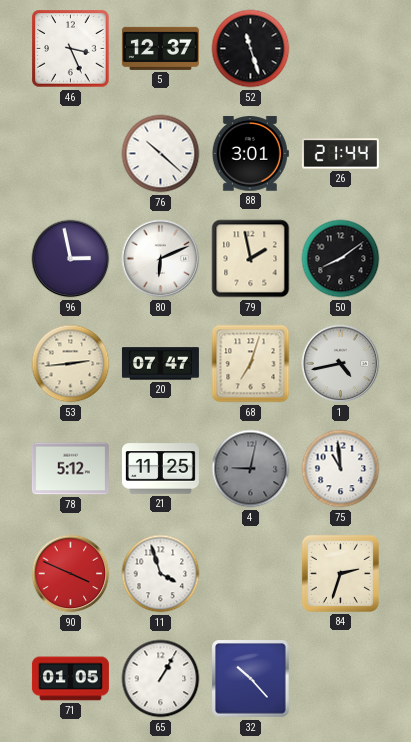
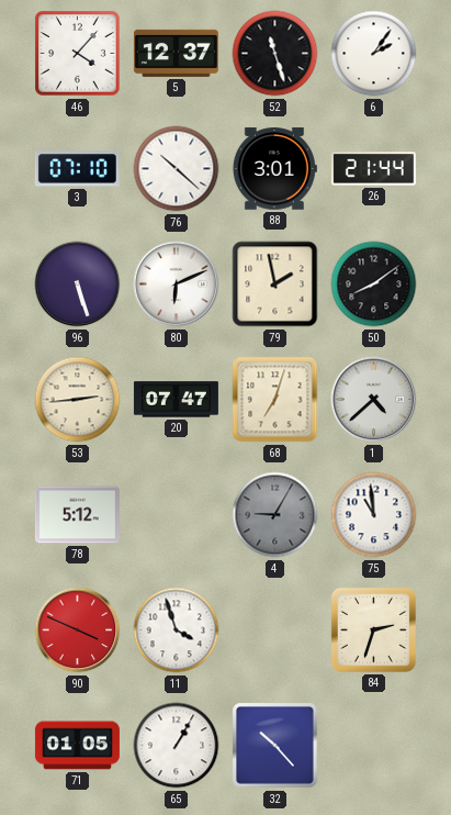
46: 3:26 -> 4:07 (78, 54)
6: none -> 2:06 (374, 54)
3: none -> 07:10 (77, 169)
96: 2:58 -> 5:27 (78, 284)
1: 4:43 -> 4:38 (374, 400)
21: 11:25 -> none (160, 469)
4: 9:02 -> 9:05 (275, 515)
